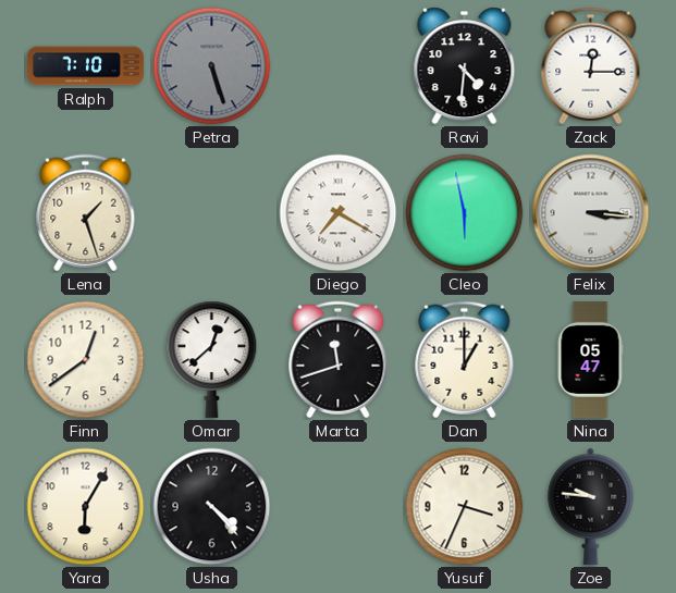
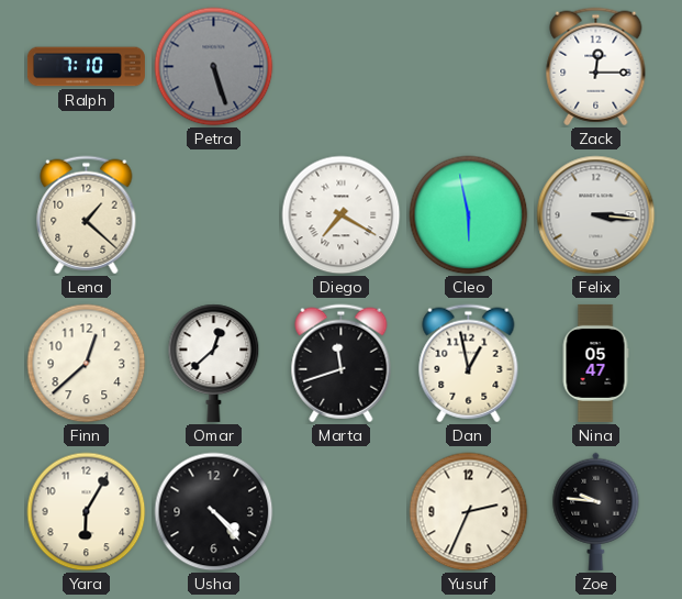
Ravi: 4:31 -> none (465, 66)
Lena: 1:27 -> 1:22 (87, 215)
Finn: 12:39 -> 12:38 (87, 364)
Dan: 1:00 -> 12:58 (469, 364)
Yusuf: 3:34 -> 2:34 (469, 512)
